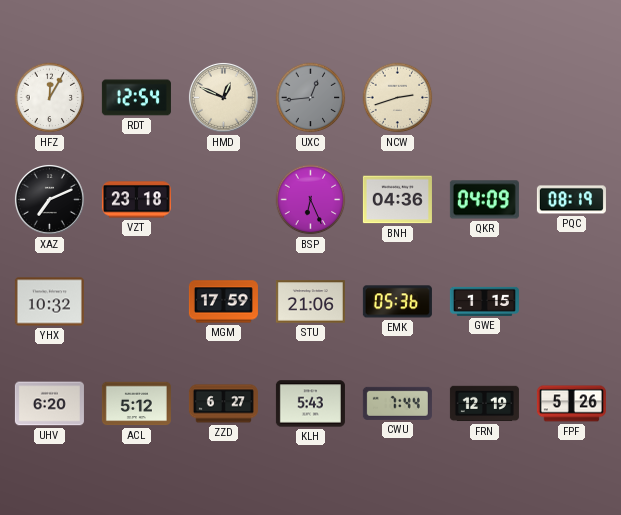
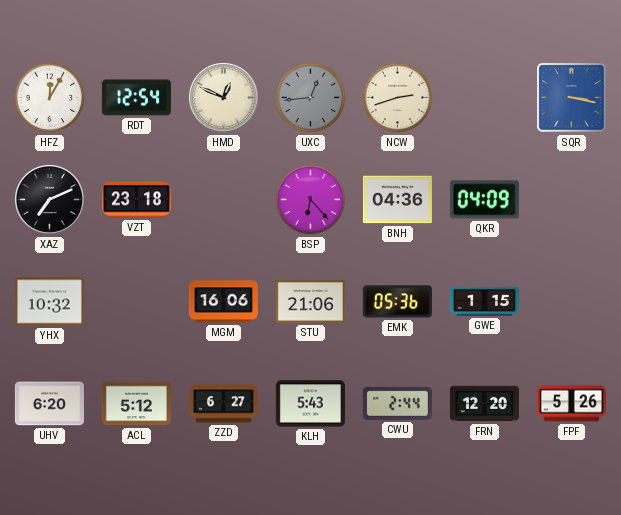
SQR: none -> 3:17 (572, 98)
BSP: 6:26 -> 6:23 (311, 200)
PQC: 08:19 -> none (571, 200)
MGM: 17:59 -> 16:06 (223, 302)
CWU: 7:44 -> 2:44 (397, 403)
FRN: 12:19 -> 12:20 (484, 404)
